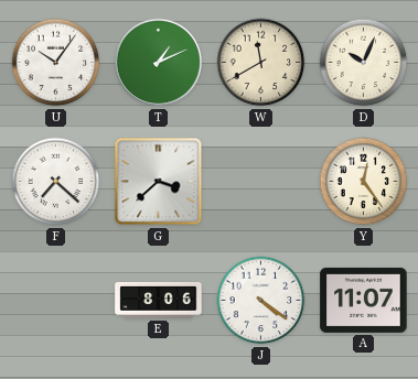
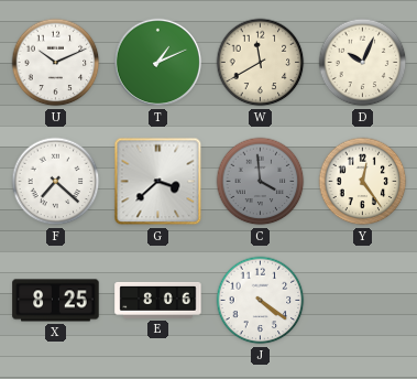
U: 10:06 -> 10:11 (56, 63)
C: none -> 3:59 (261, 182)
X: none -> 8:25 (56, 301)
A: 11:07 -> none (364, 300)
